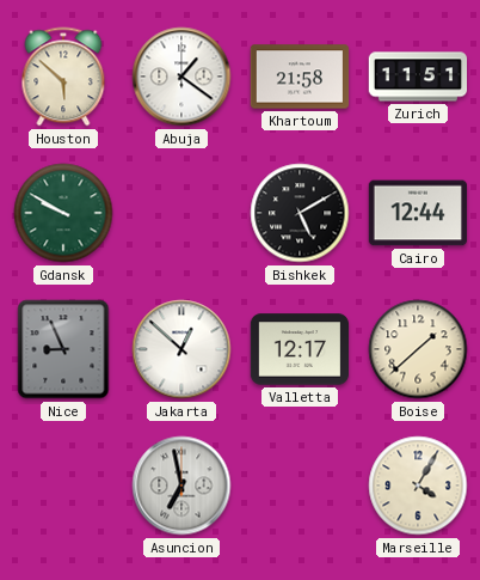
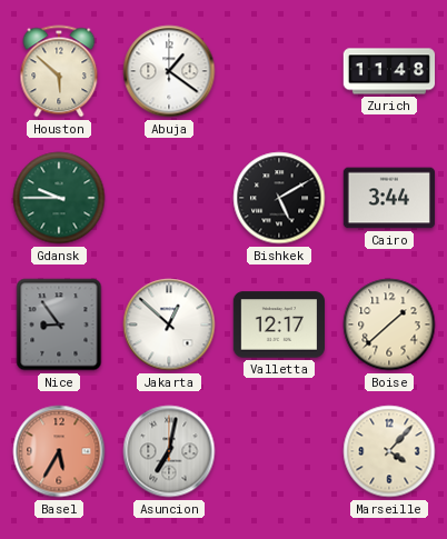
Khartoum: 21:58 -> none (300, 77)
Zurich: 11:51 -> 11:48 (389, 71)
Gdansk: 9:50 -> 9:45 (59, 198)
Cairo: 12:44 -> 3:44 (389, 198)
Nice: 8:56 -> 8:54 (59, 325)
Basel: none -> 5:35 (59, 451)
Asuncion: 6:58 -> 7:02 (169, 451)
Marseille: 4:05 -> 4:07 (389, 451)
